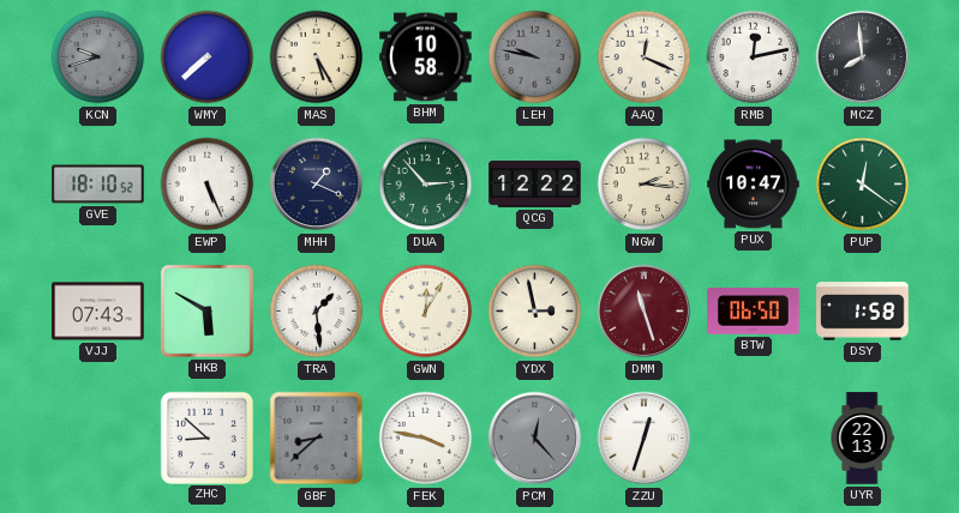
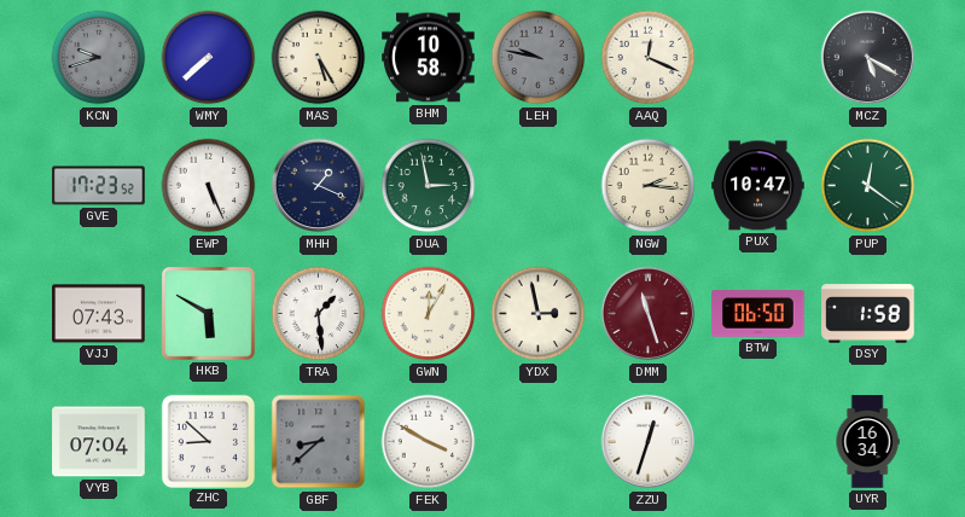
RMB: 12:13 -> none (754, 58)
MCZ: 7:59 -> 5:20 (868, 58)
GVE: 18:10 -> 17:23 (99, 186)
DUA: 2:53 -> 2:58 (429, 186)
QCG: 12:22 -> none (535, 185)
VYB: none -> 07:04 (99, 442)
FEK: 3:47 -> 3:50 (429, 442)
PCM: 12:23 -> none (535, 439)
UYR: 22:13 -> 16:34 (867, 442)
